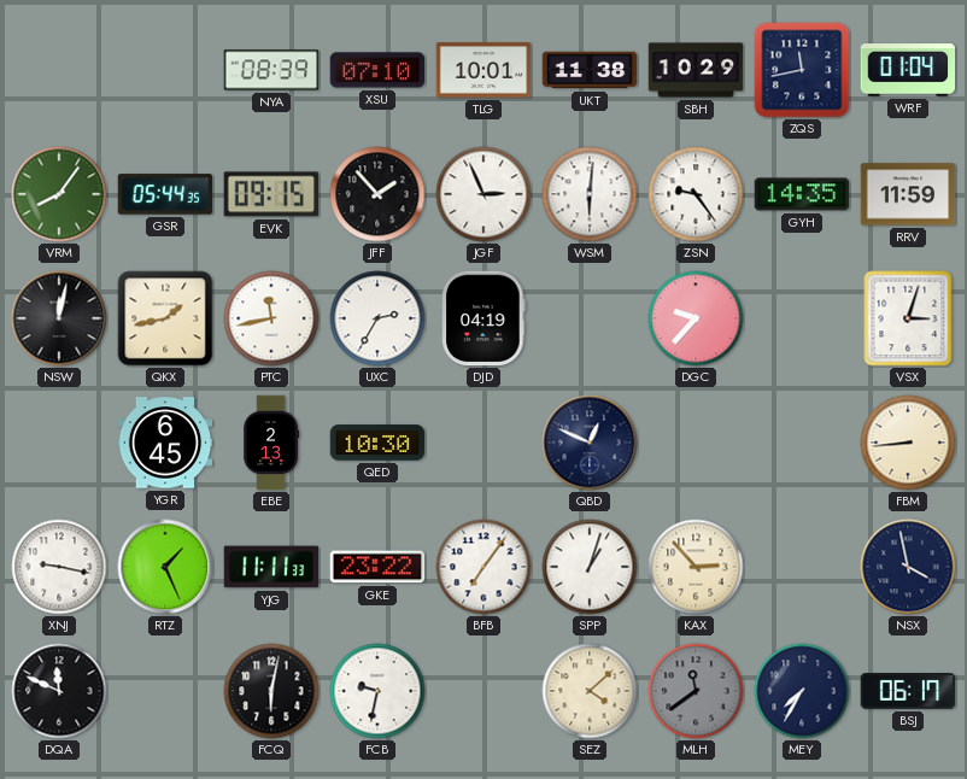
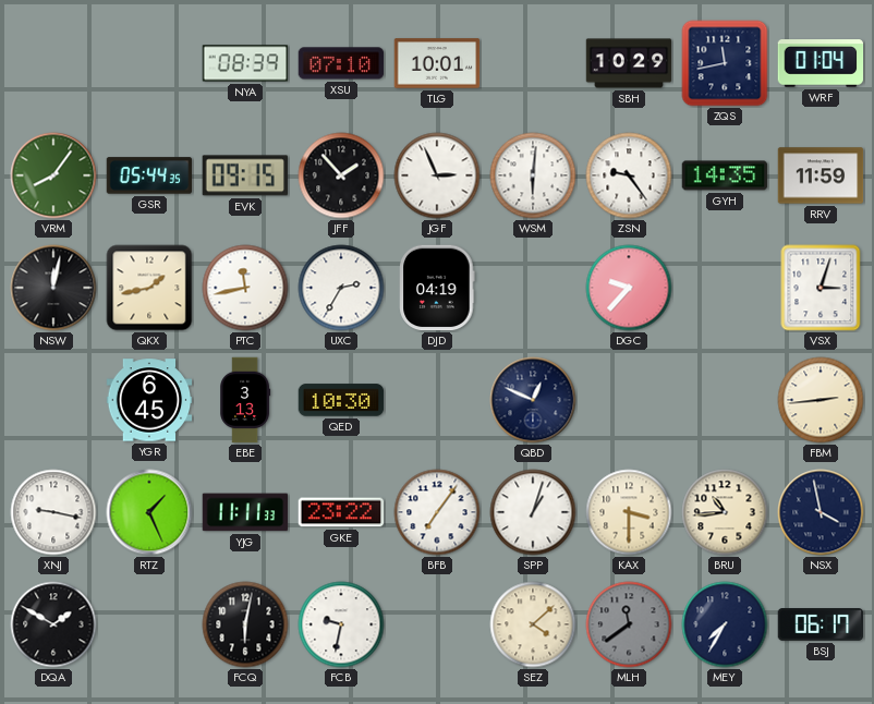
UKT: 11:38 -> none (590, 70)
EBE: 2:13 -> 3:13 (245, 400)
FBM: 8:44 -> 2:44 (821, 400)
KAX: 2:53 -> 3:30 (629, 512)
BRU: none -> 10:44 (725, 512)
DQA: 11:49 -> 1:50 (53, 624)
